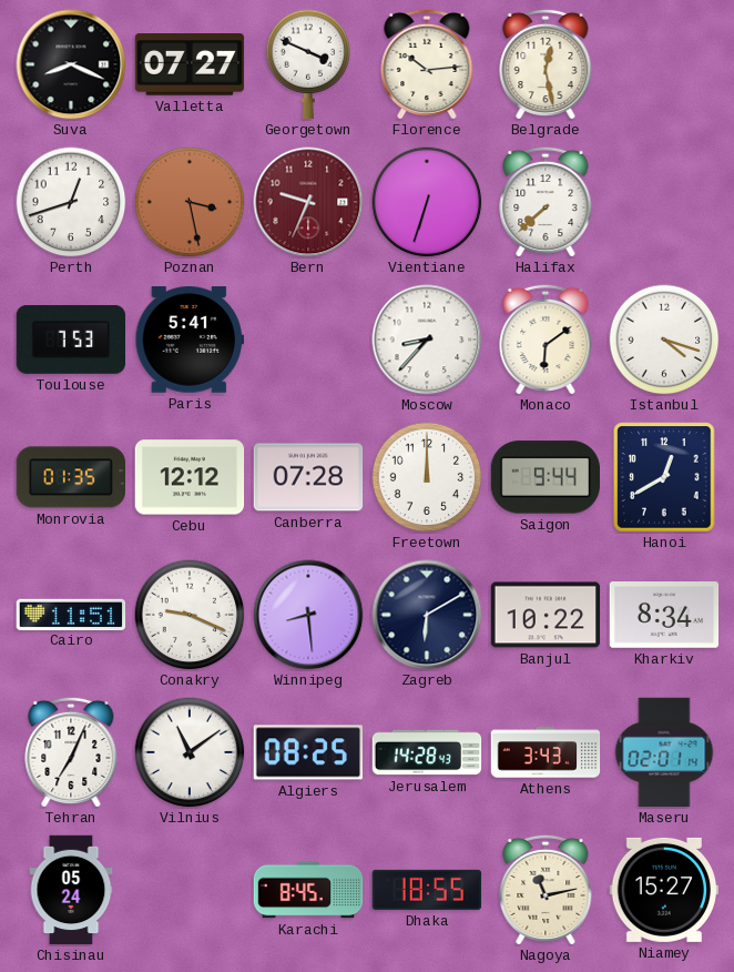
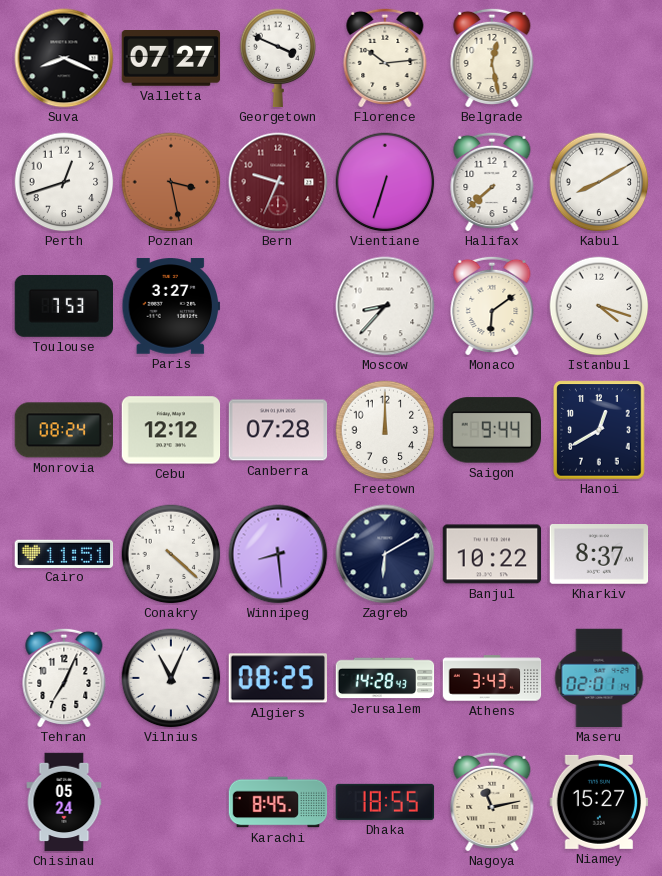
Kabul: none -> 8:10 (599, 182)
Paris: 5:41 -> 3:27 (171, 306)
Monrovia: 01:35 -> 08:24 (63, 430)
Conakry: 9:19 -> 4:22 (171, 554)
Kharkiv: 8:34 -> 8:37 (599, 555)
Vilnius: 11:09 -> 11:04 (171, 678)
